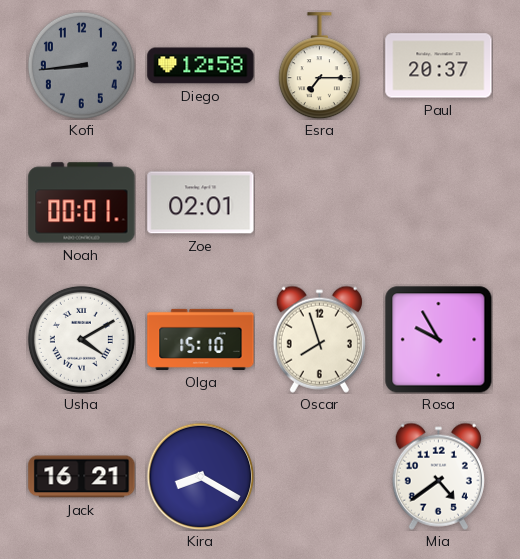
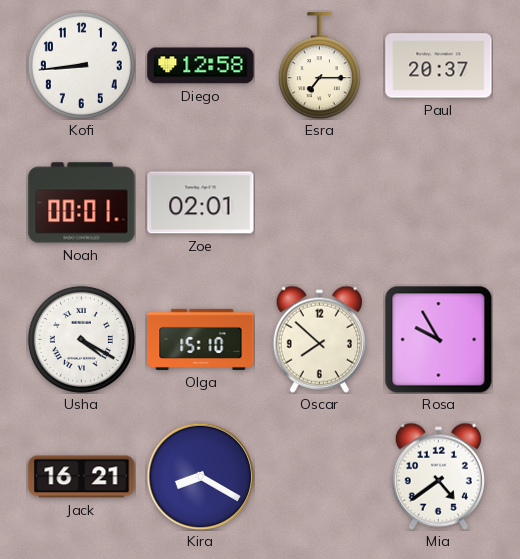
Kofi dial: grey -> white (81, 65)
Usha: 4:10 -> 4:20 (81, 339)
Oscar: 7:57 -> 7:52 (319, 339)
